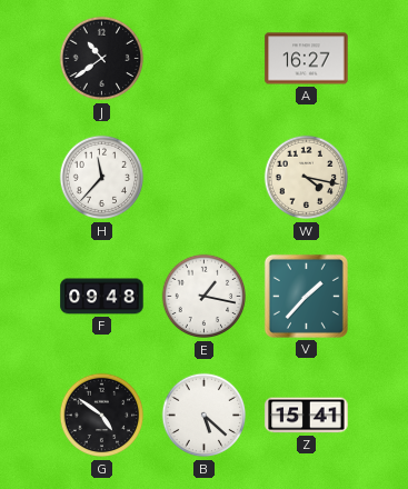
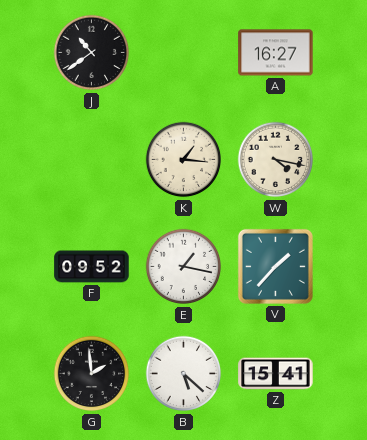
H: 11:37 -> none (102, 178)
K: none -> 1:16 (184, 160)
F: 09:48 -> 09:52 (92, 267)
G: 4:51 -> 1:59 (92, 374)
